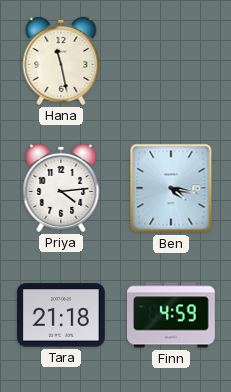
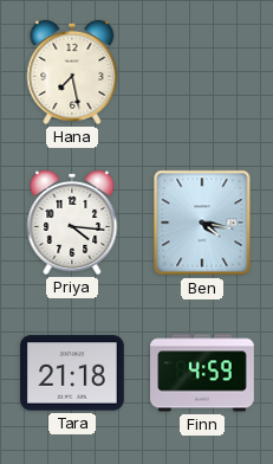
Hana: 11:28 -> 7:28 (72, 72)
Priya: 4:14 -> 4:16 (72, 223)
